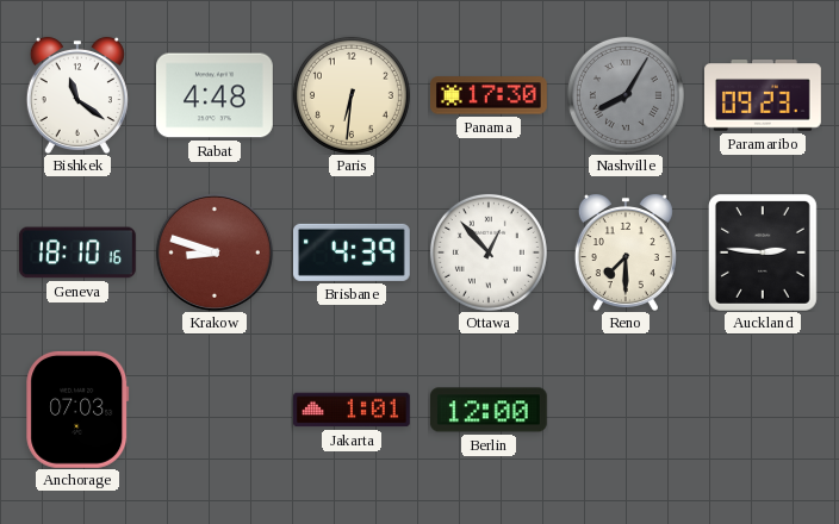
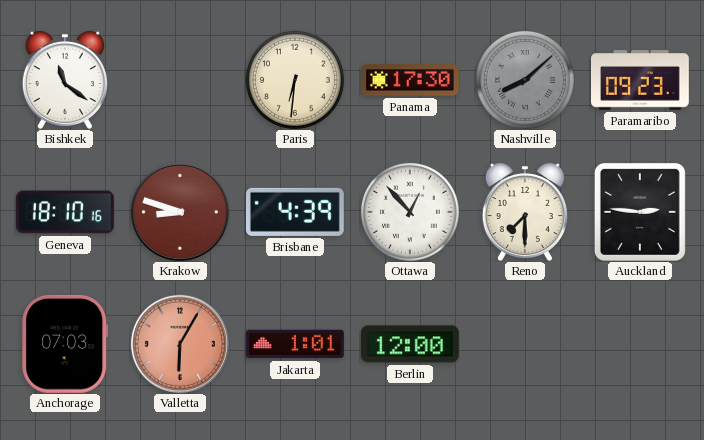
Rabat: 4:48 -> none (215, 95)
Nashville: 8:05 -> 8:08 (525, 80)
Valletta: none -> 6:05 (180, 344)
